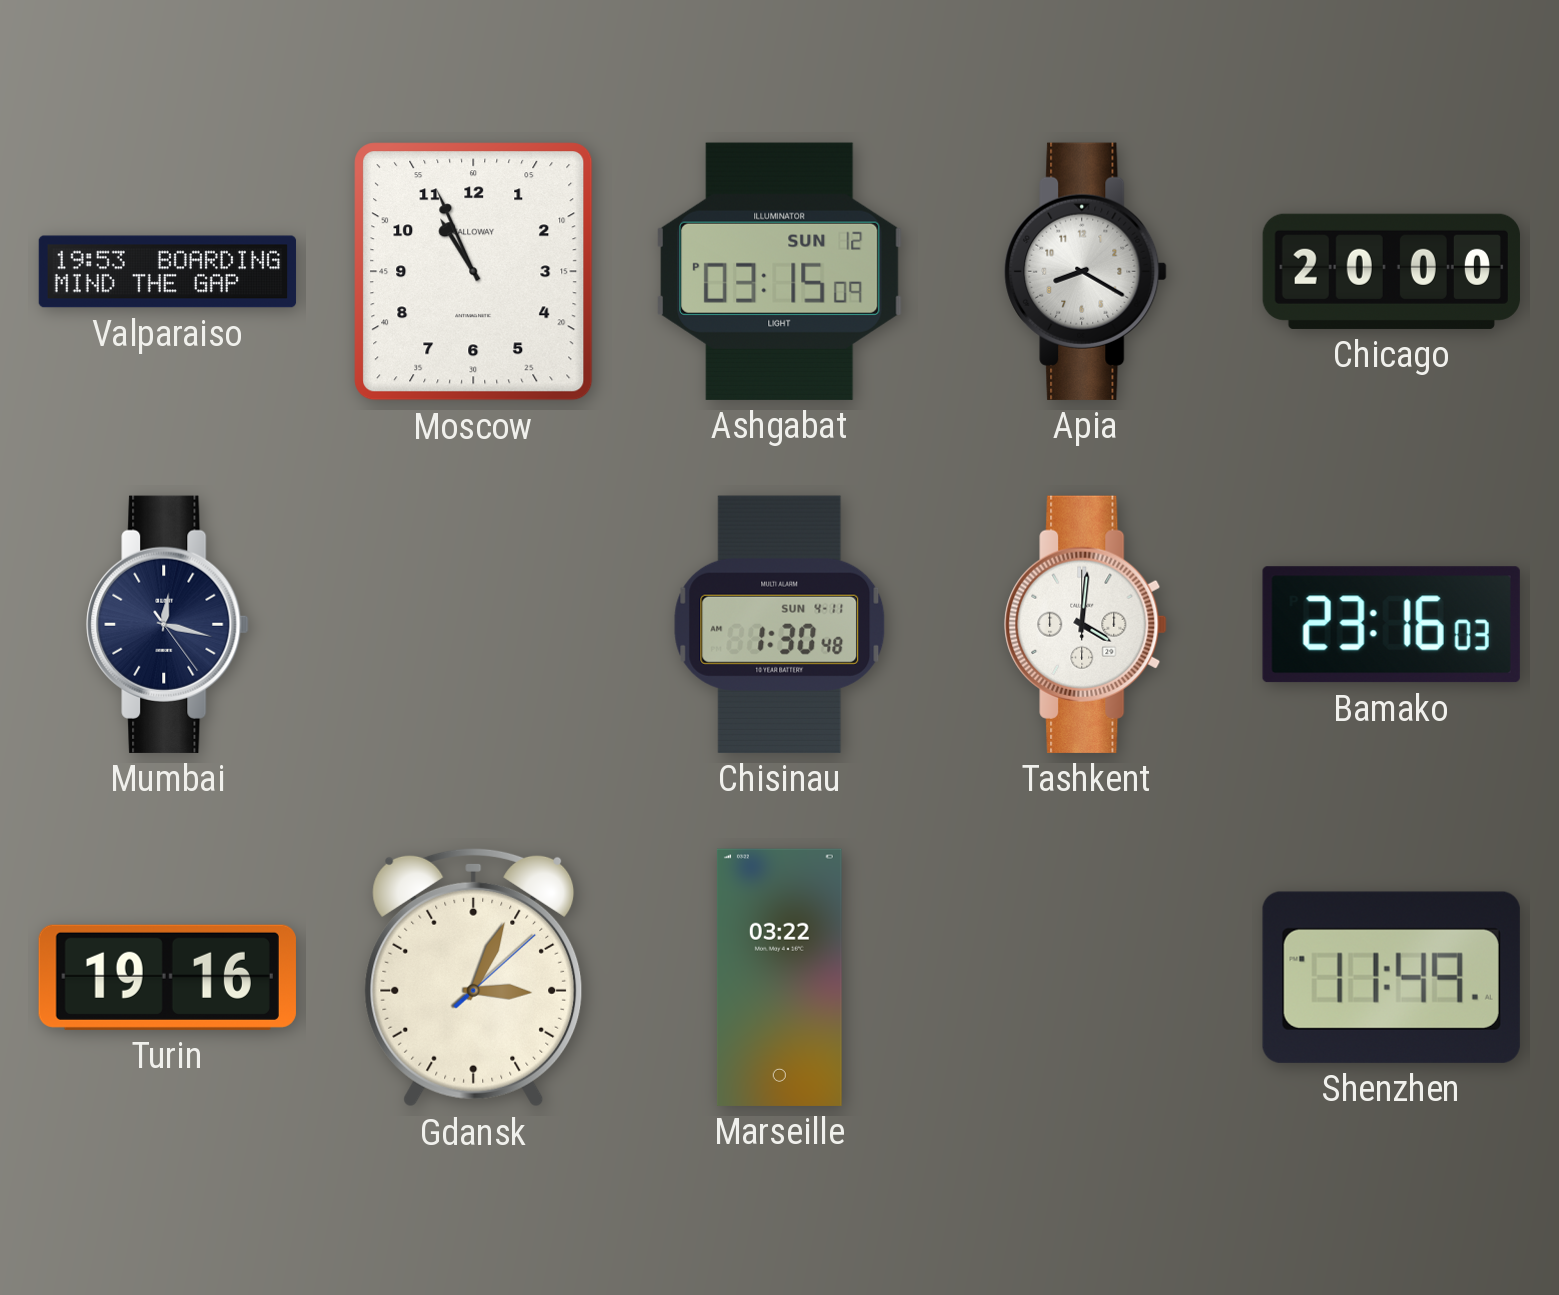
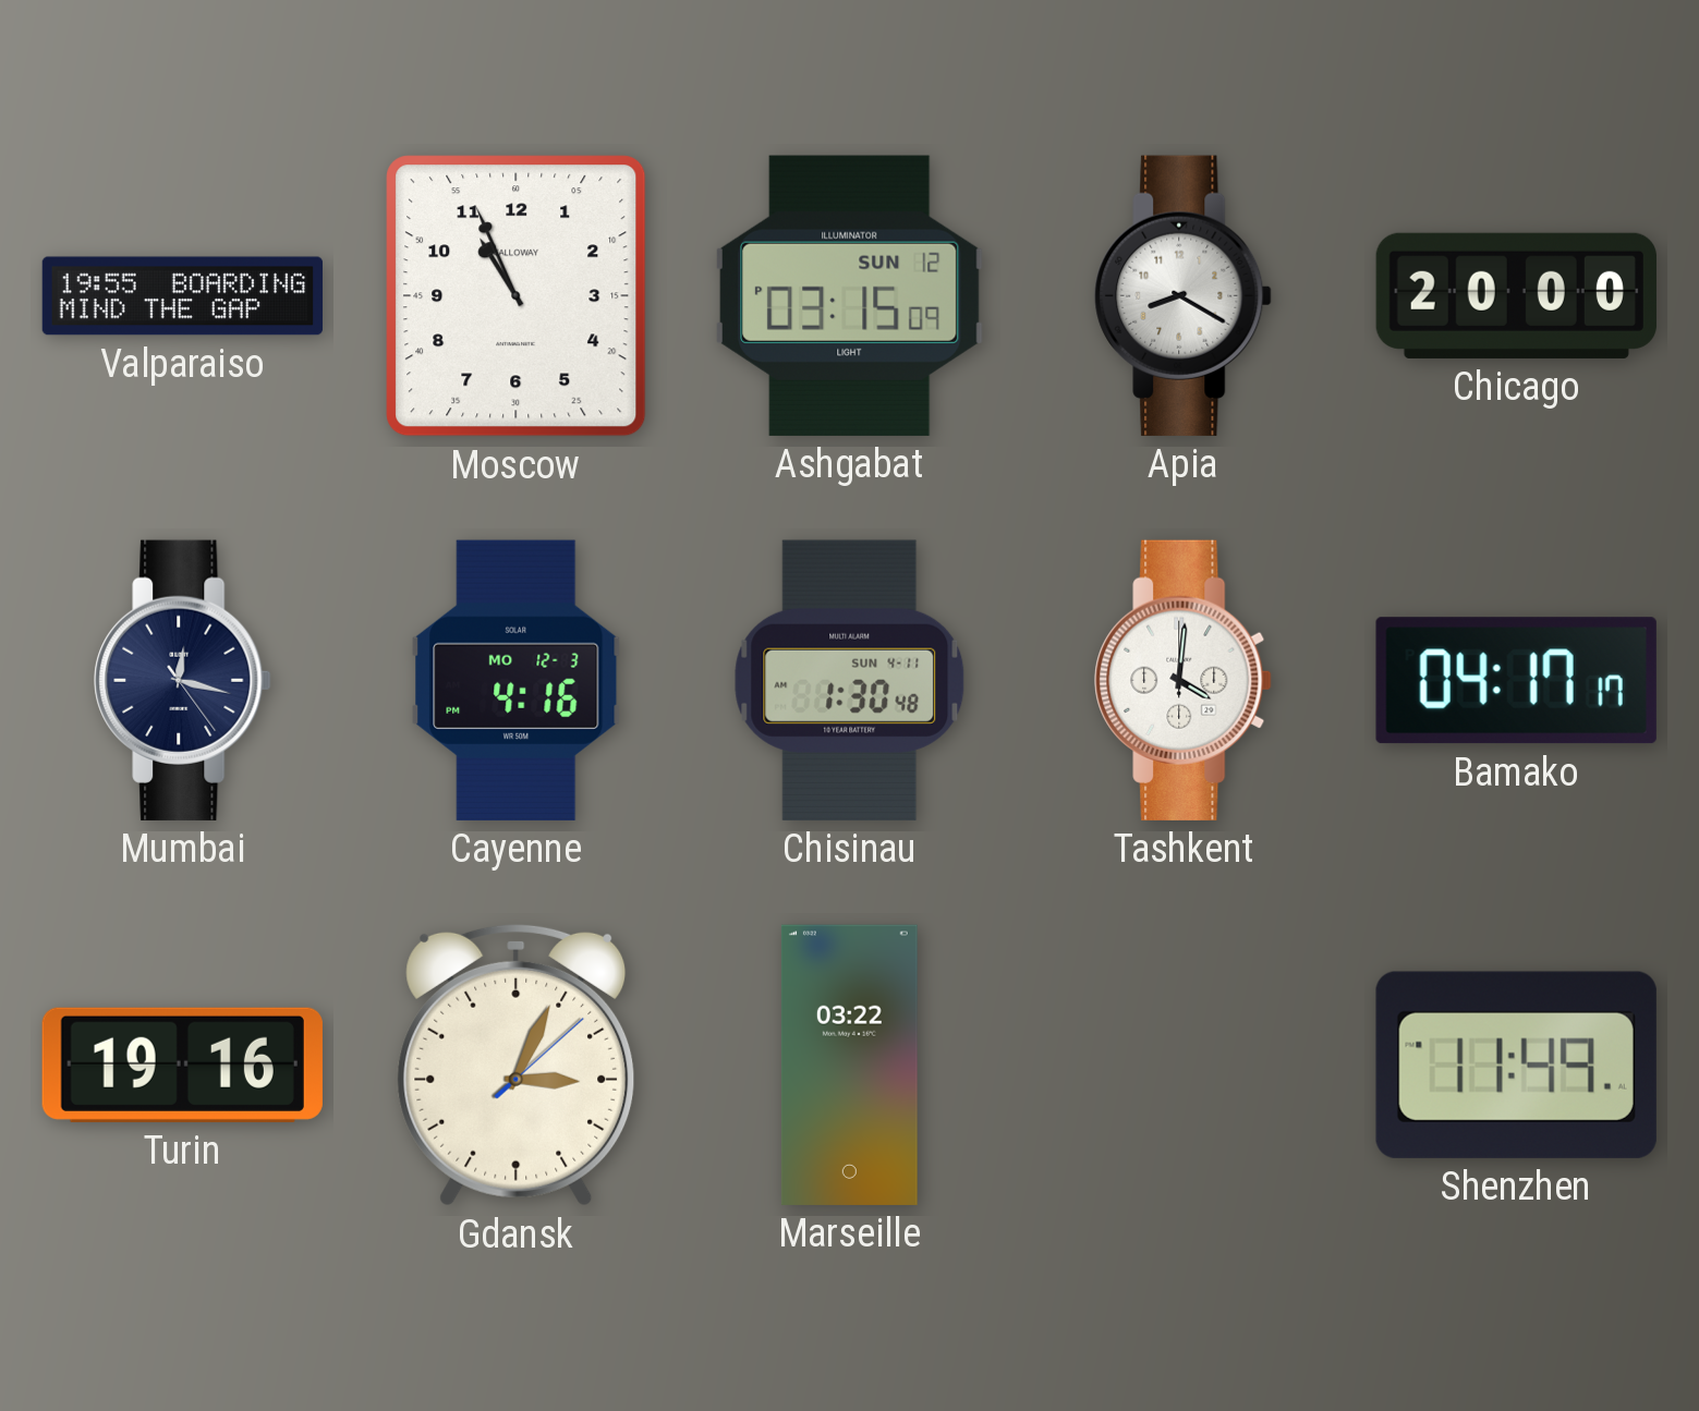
Valparaiso: 19:53 -> 19:55 (183, 296)
Cayenne: none -> 4:16 (517, 680)
Bamako: 23:16 -> 04:17 (1516, 681)
